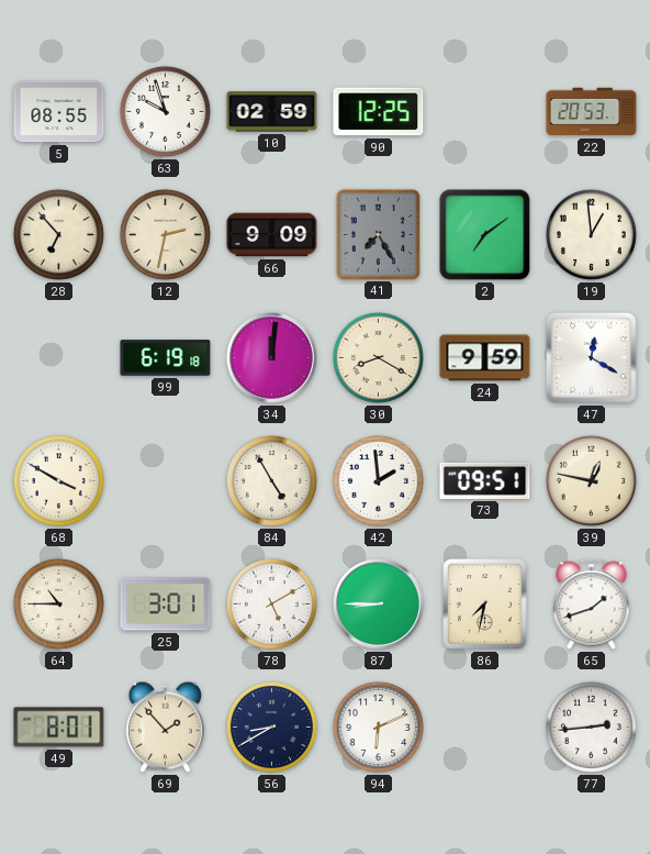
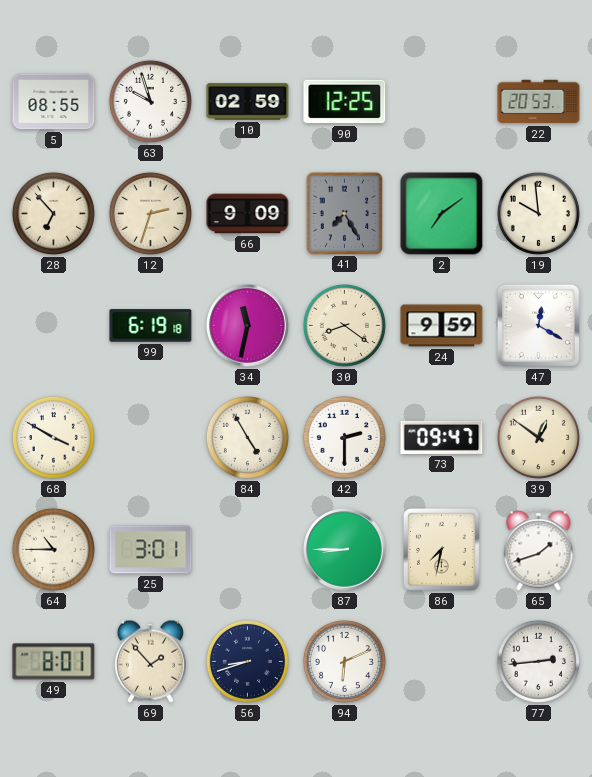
12: 2:32 -> 2:33 (150, 213)
19: 12:59 -> 9:59 (538, 213)
34: 12:01 -> 11:32 (248, 326)
30: 8:20 -> 8:21 (344, 325)
42: 1:59 -> 2:30 (344, 437)
73: 09:51 -> 09:47 (442, 437)
39: 12:47 -> 12:51 (538, 437)
78: 5:10 -> none (271, 603)
56: 8:40 -> 8:42 (247, 661)
